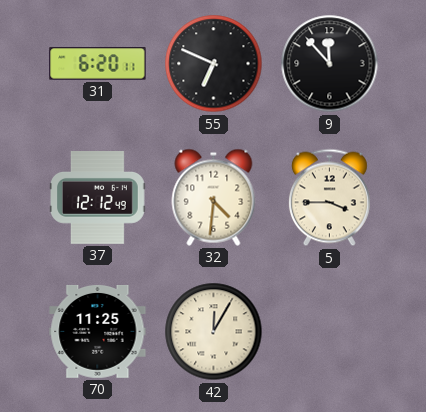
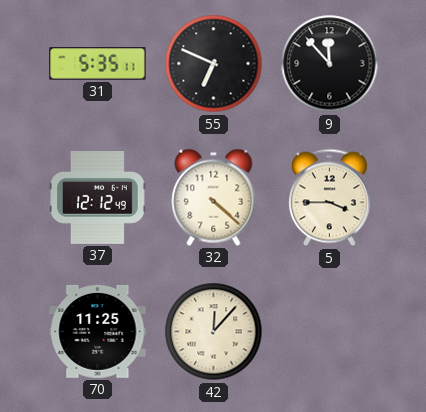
31: 6:20 -> 5:35 (98, 64)
32: 4:31 -> 4:22 (214, 197)
42: 12:05 -> 12:07 (214, 332)
